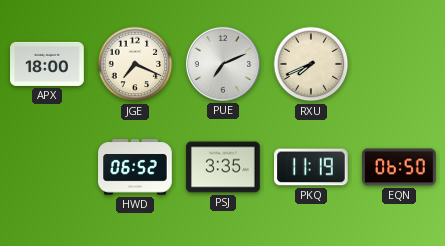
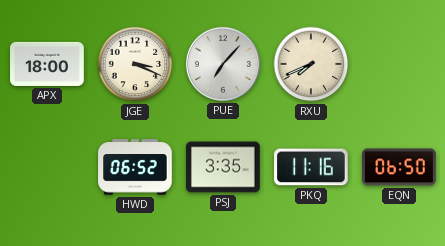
JGE: 7:19 -> 3:19 (135, 64)
PUE: 7:11 -> 7:07 (223, 64)
PKQ: 11:19 -> 11:16 (312, 167)
